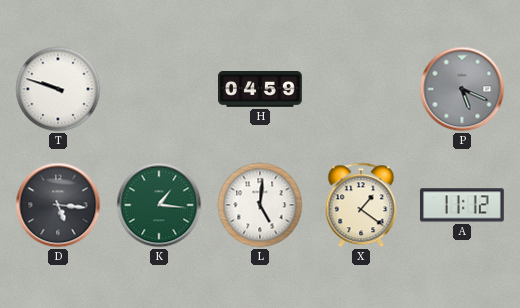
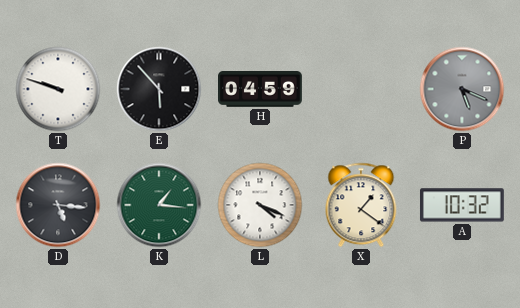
E: none -> 5:53 (159, 89)
L: 5:01 -> 4:19 (260, 205)
A: 11:12 -> 10:32 (462, 205)
